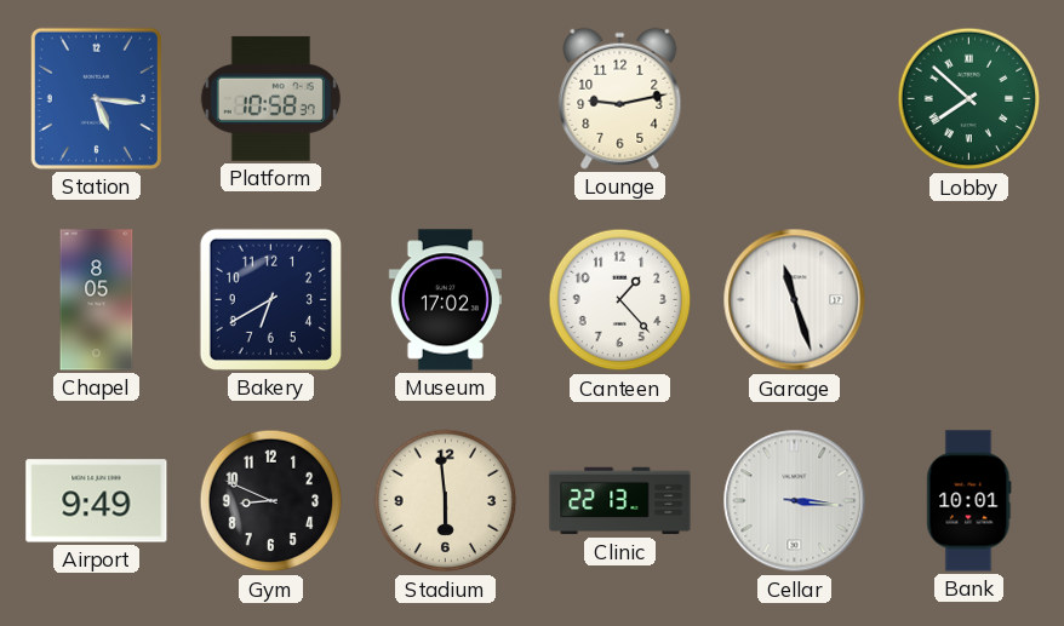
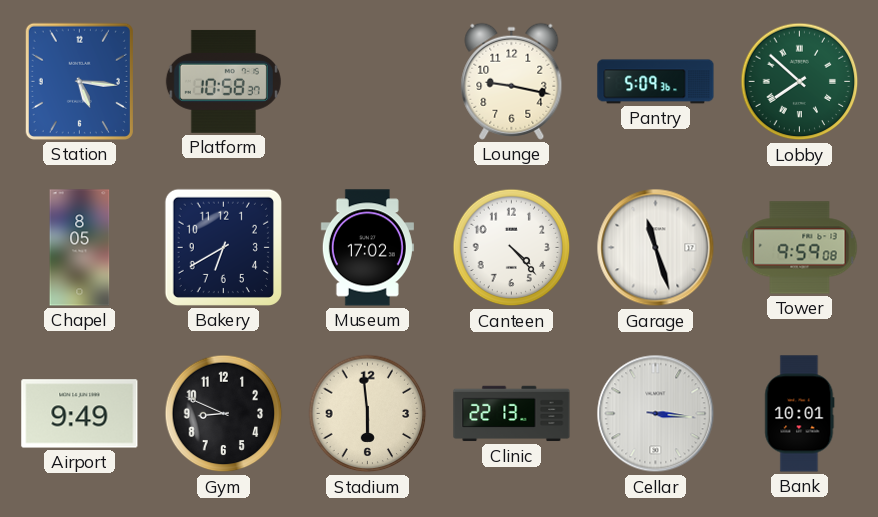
Lounge: 9:13 -> 9:17 (512, 81)
Pantry: none -> 5:09 (656, 82)
Canteen: 1:23 -> 4:23 (512, 248)
Tower: none -> 9:59 (800, 248)
